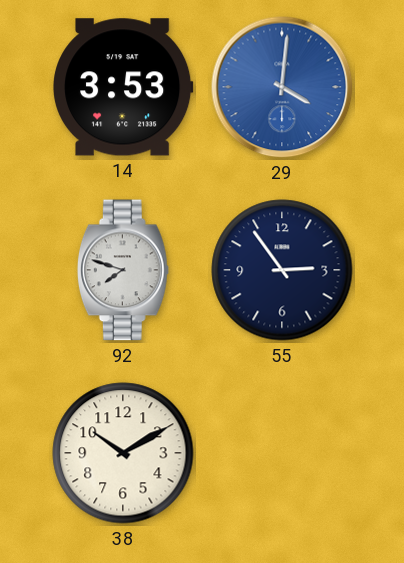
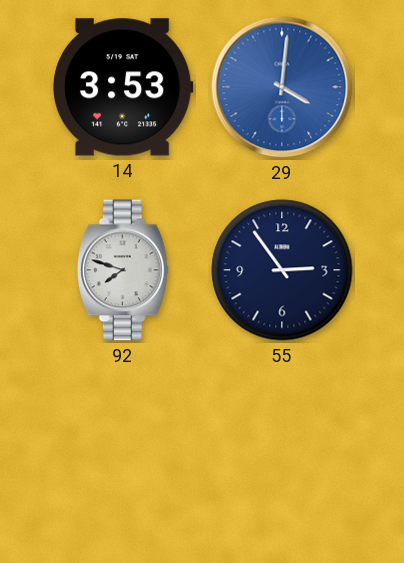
38: 10:10 -> none (123, 453)
